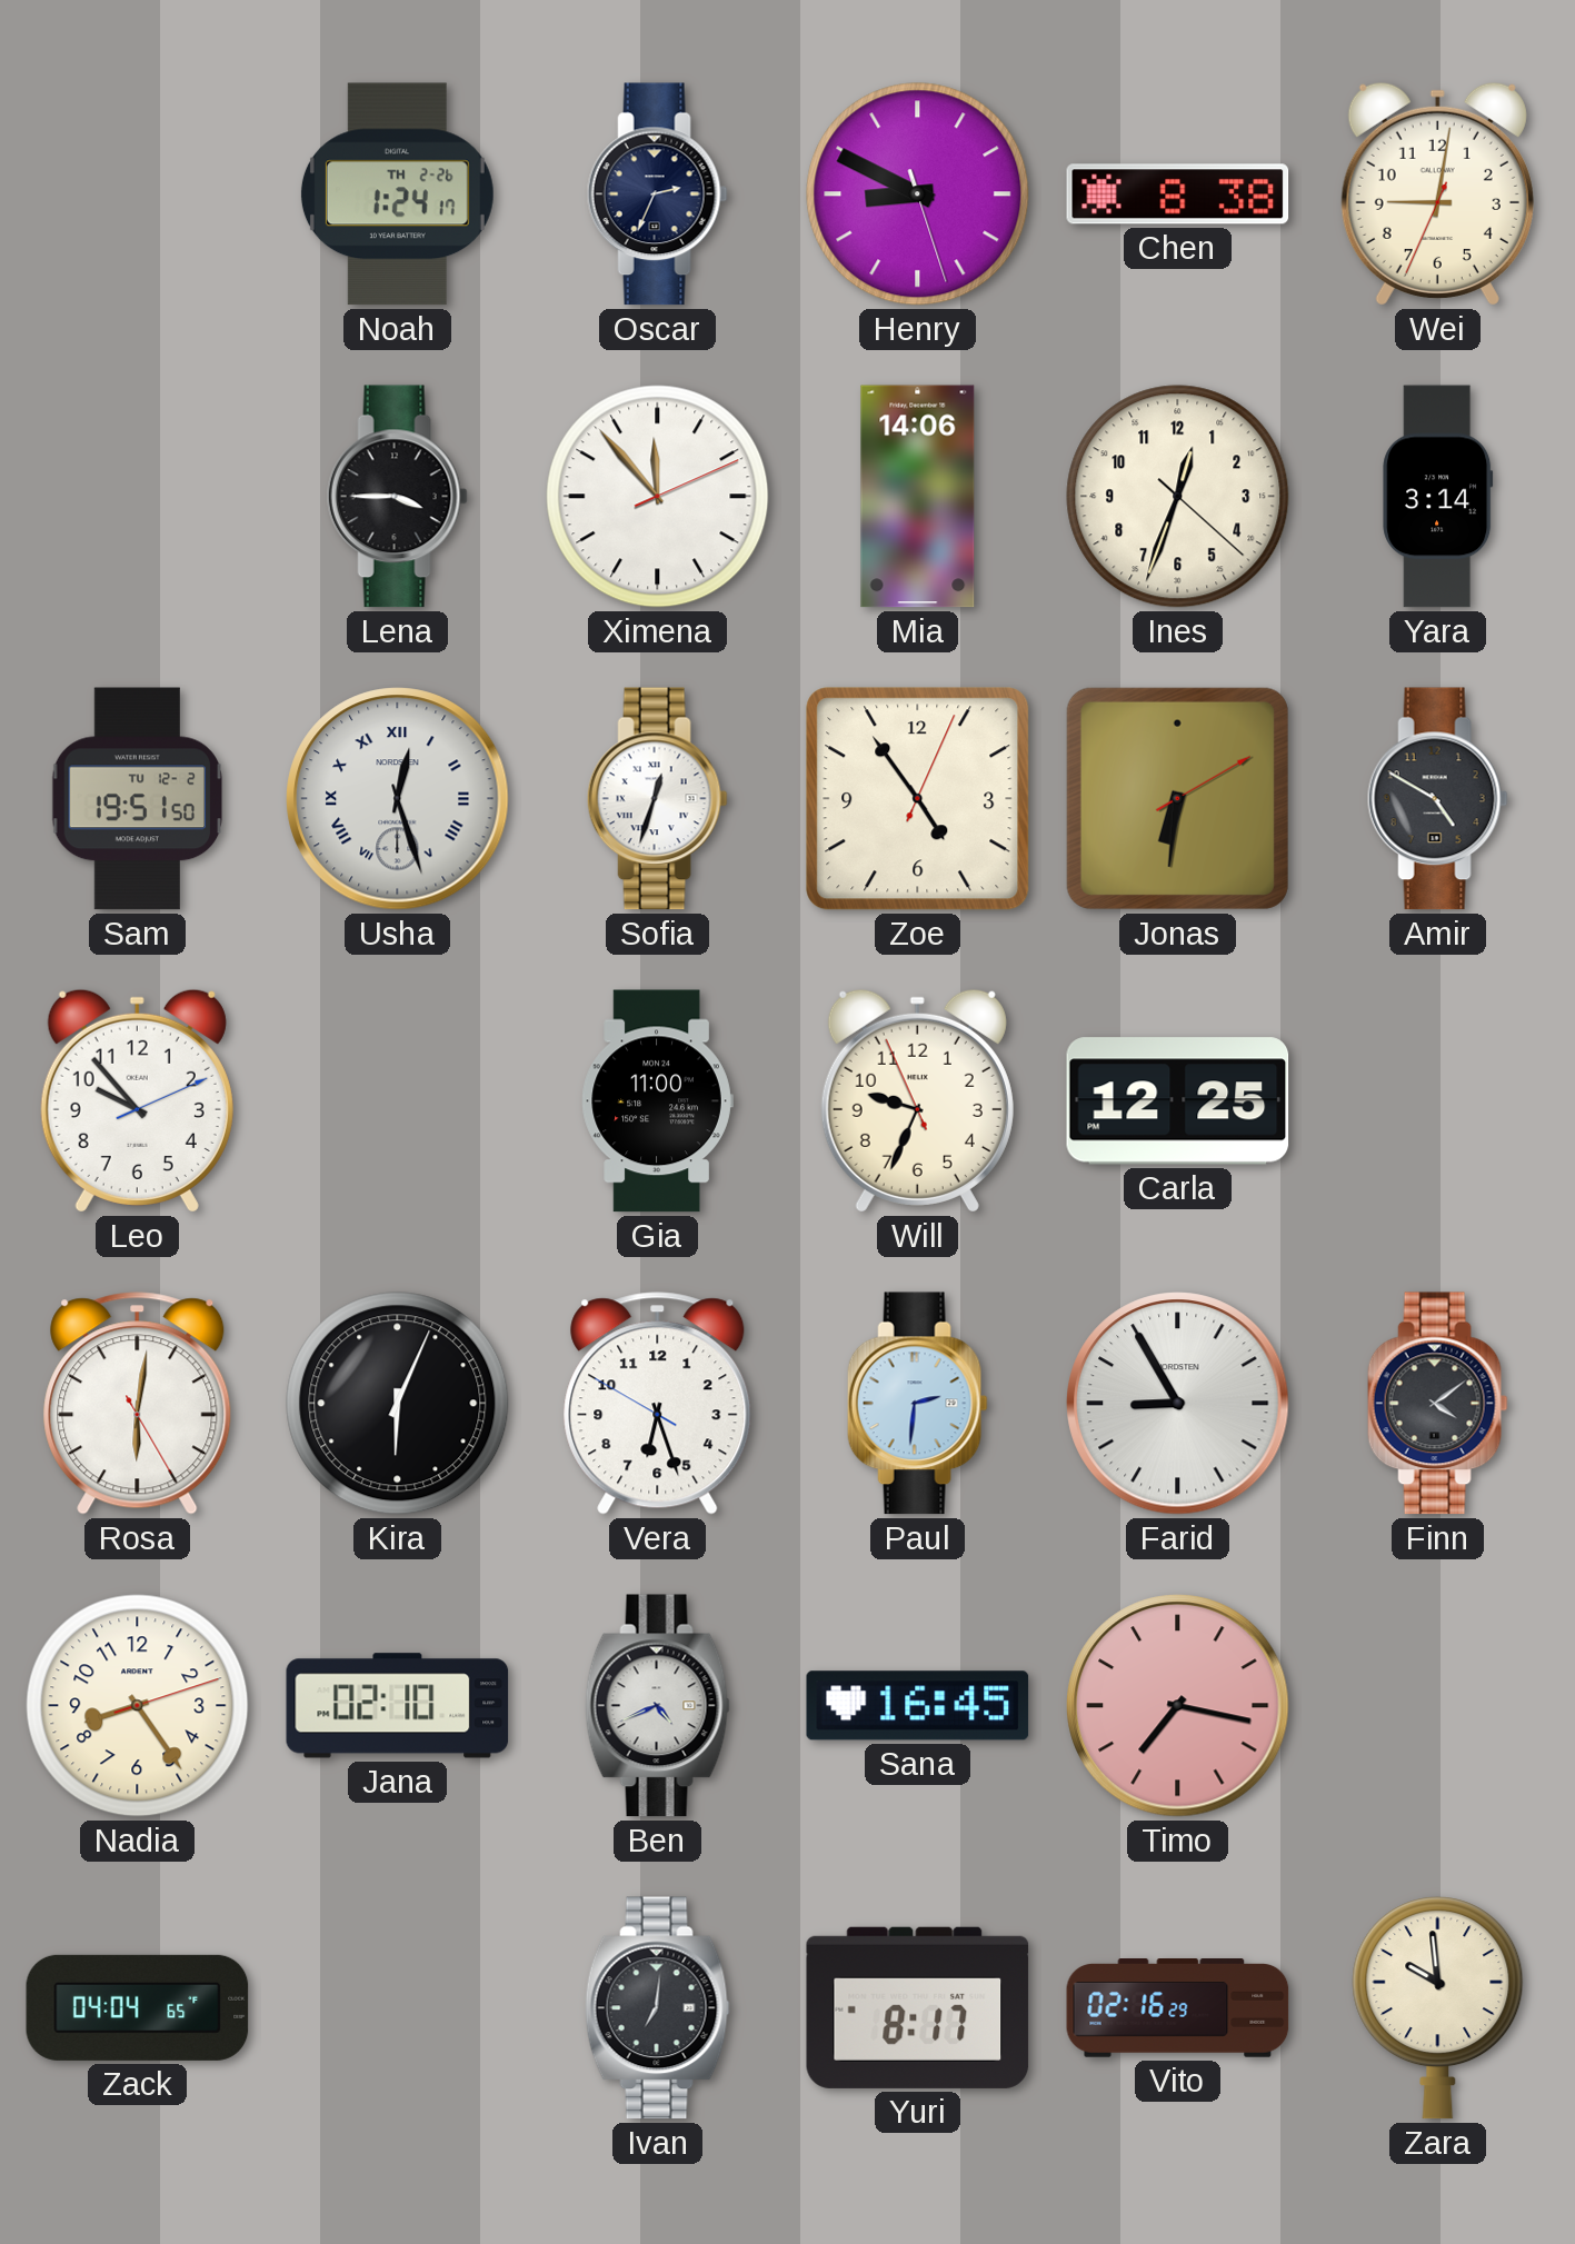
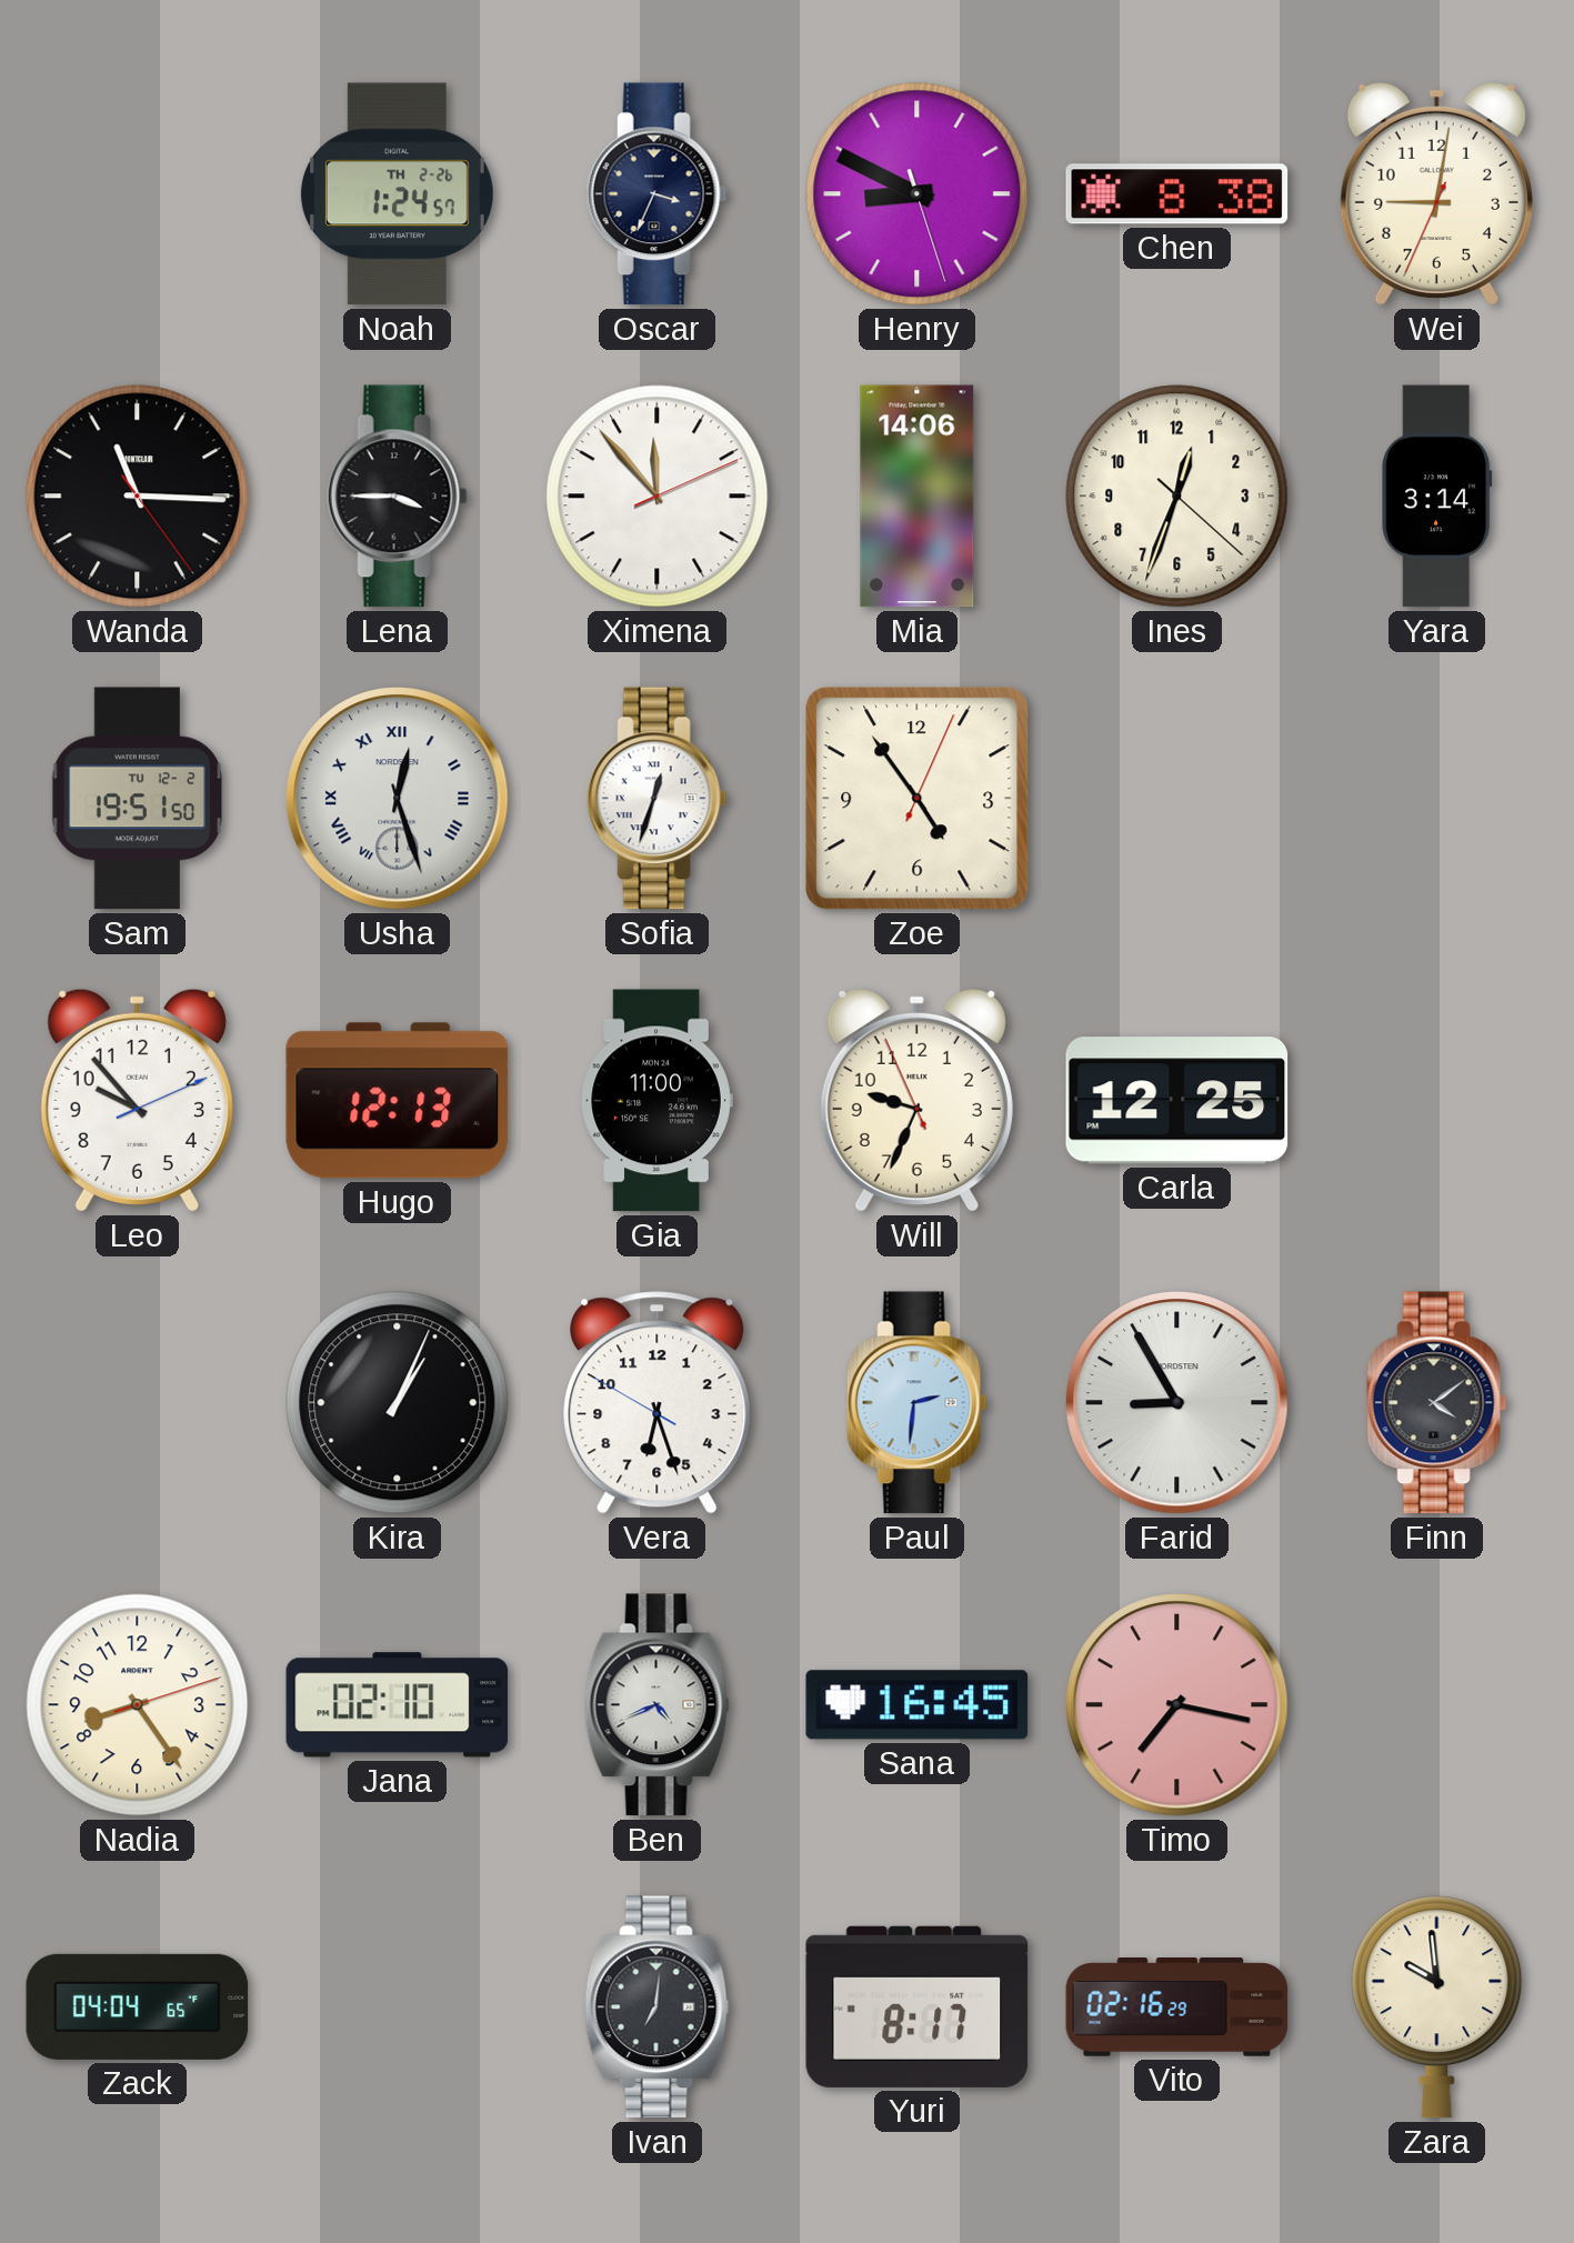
Noah: 1:24:17 -> 1:24:57 (397, 194)
Oscar: 2:34 -> 3:34 (656, 194)
Wanda: none -> 11:15 (138, 497)
Jonas: 6:31 -> none (1177, 798)
Amir: 4:50 -> none (1437, 799)
Hugo: none -> 12:13 (398, 1101)
Rosa: 6:01 -> none (138, 1404)
Kira: 6:04 -> 1:04 (398, 1403)
